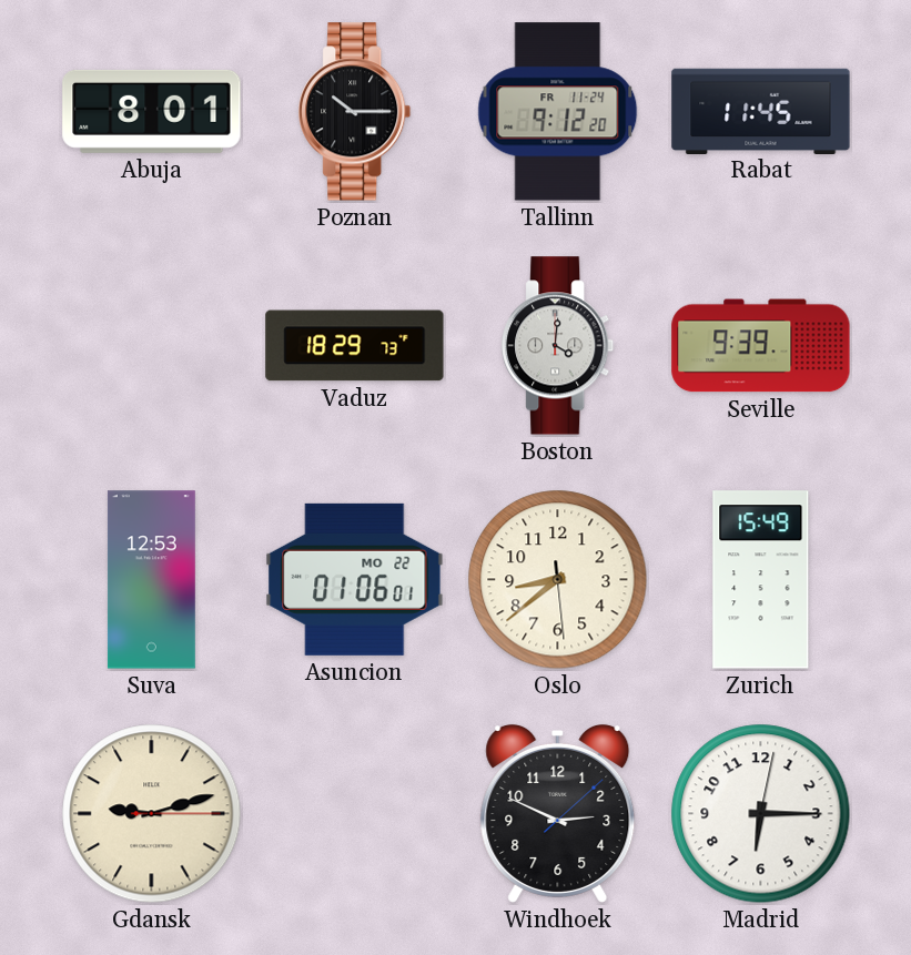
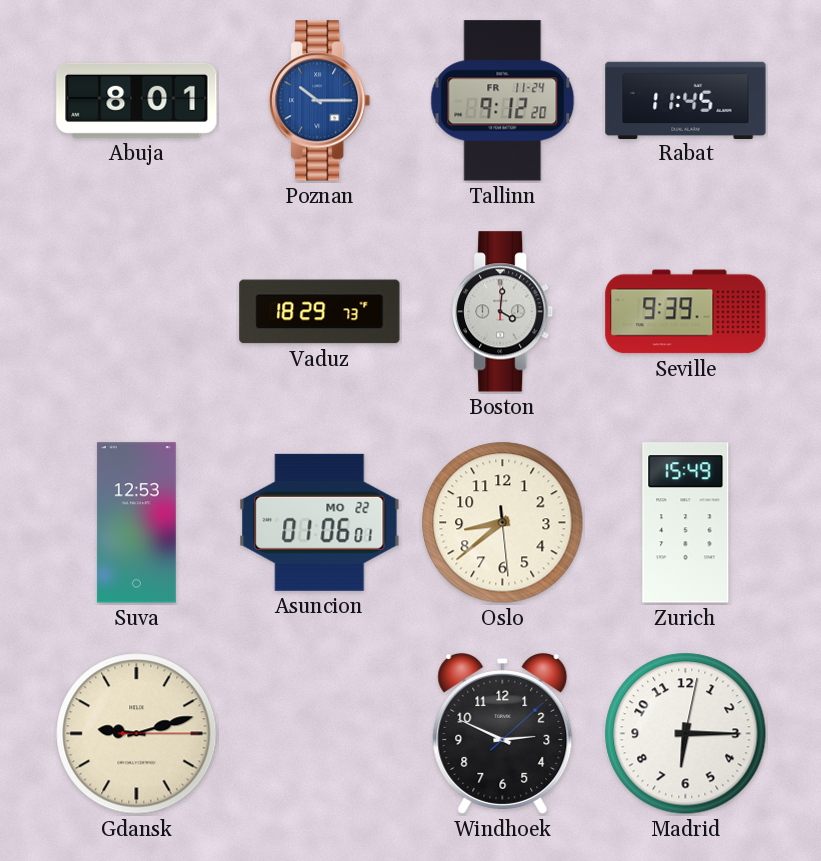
Poznan dial: black -> blue (320, 101)
